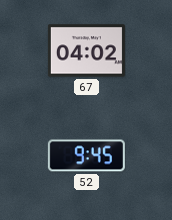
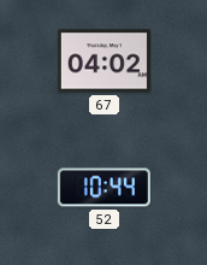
52: 9:45 -> 10:44 (103, 188)
